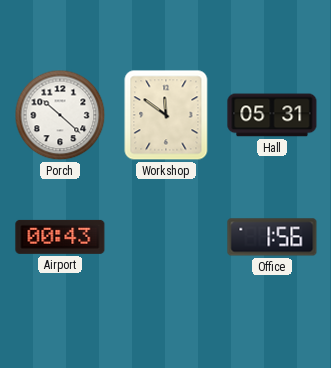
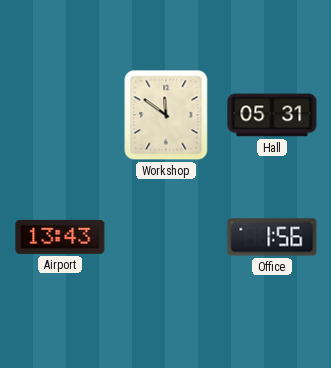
Porch: 10:22 -> none (60, 115)
Airport: 00:43 -> 13:43 (60, 237)
